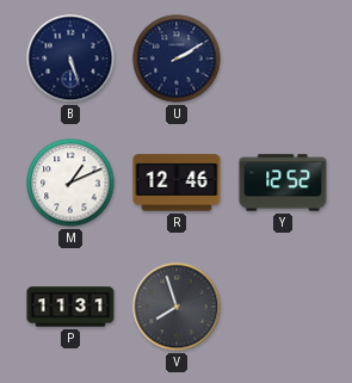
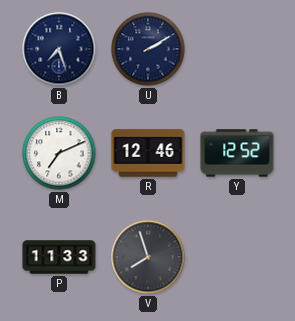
B: 5:27 -> 7:27 (59, 49)
M: 1:11 -> 7:11 (59, 153)
P: 11:31 -> 11:33 (59, 257)
